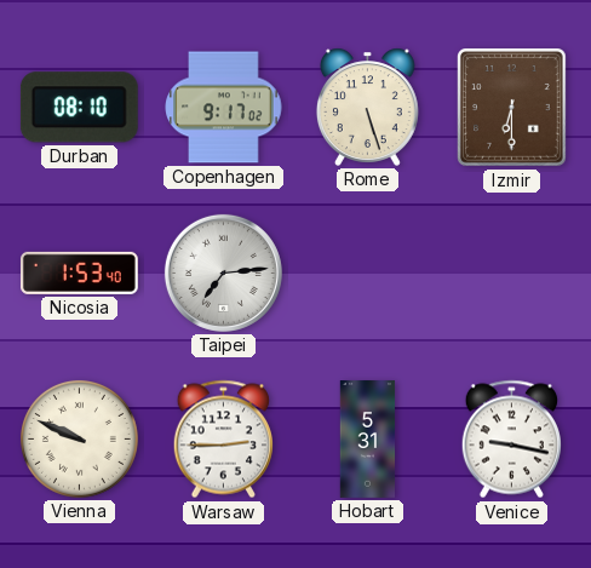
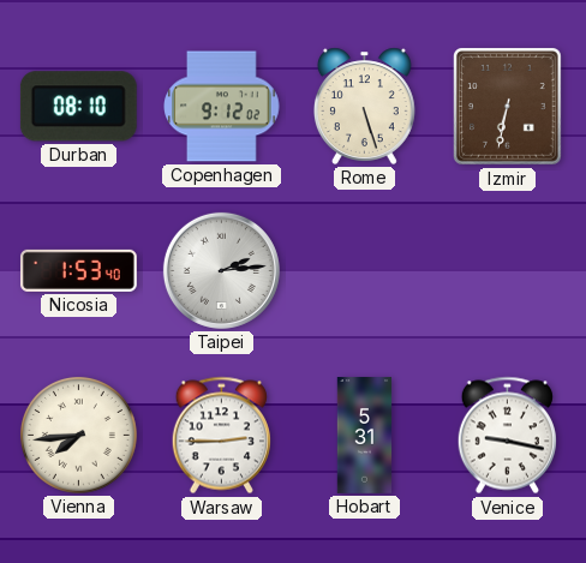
Copenhagen: 9:17 -> 9:12 (222, 107)
Izmir: 6:30 -> 6:32 (508, 107)
Taipei: 7:14 -> 2:14 (221, 270)
Vienna: 9:49 -> 7:44 (78, 435)
